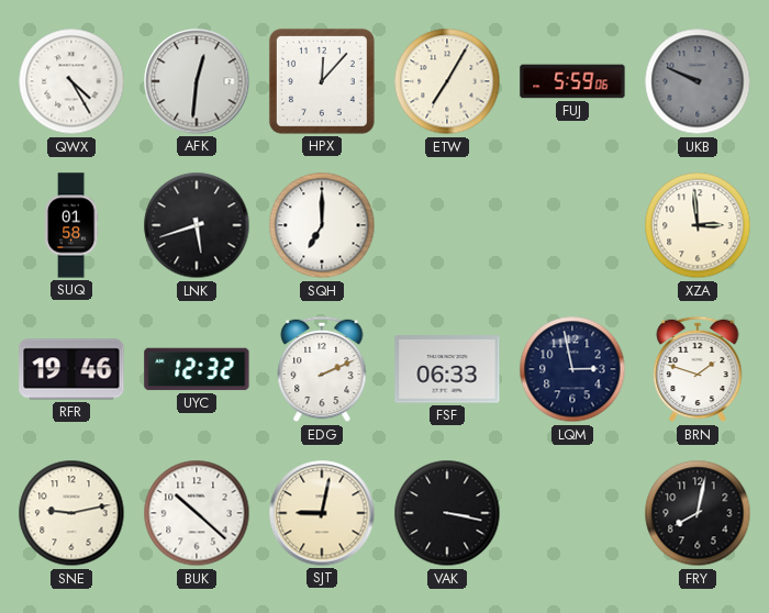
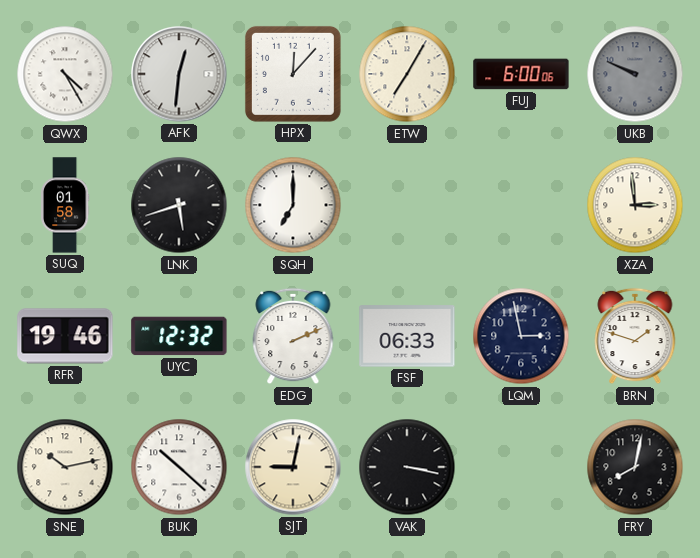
FUJ: 5:59 -> 6:00 (521, 74)
SNE: 9:13 -> 10:13 (65, 467)
